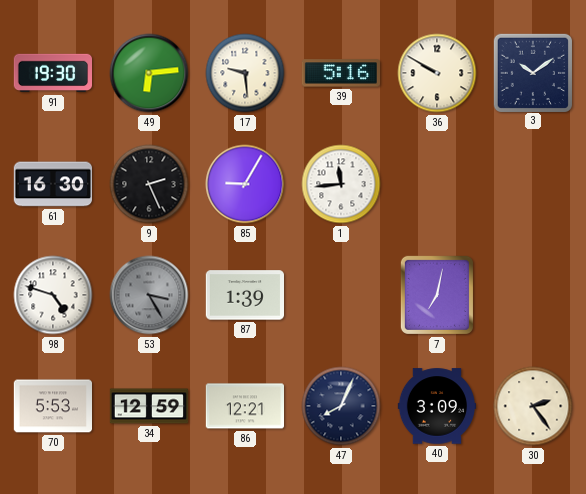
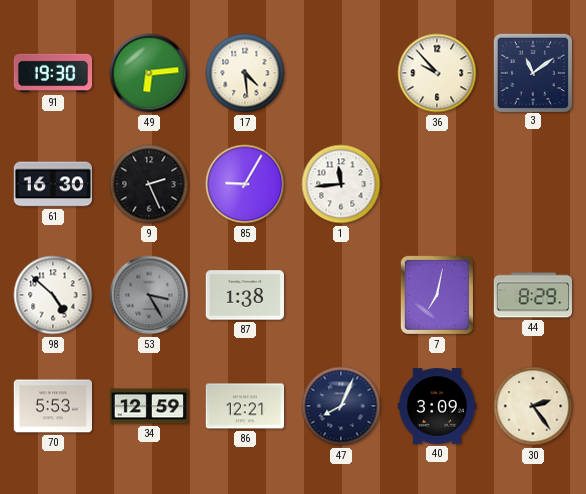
17: 9:29 -> 4:29 (245, 73)
39: 5:16 -> none (340, 73)
36: 9:50 -> 9:53 (437, 73)
3: 10:09 -> 11:09 (532, 72)
98: 4:48 -> 4:52 (53, 295)
87: 1:39 -> 1:38 (244, 295)
44: none -> 8:29 (532, 295)
